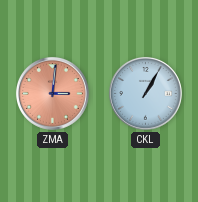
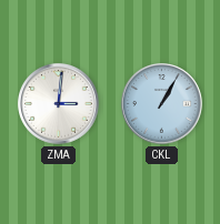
ZMA dial: salmon -> white (58, 103)
